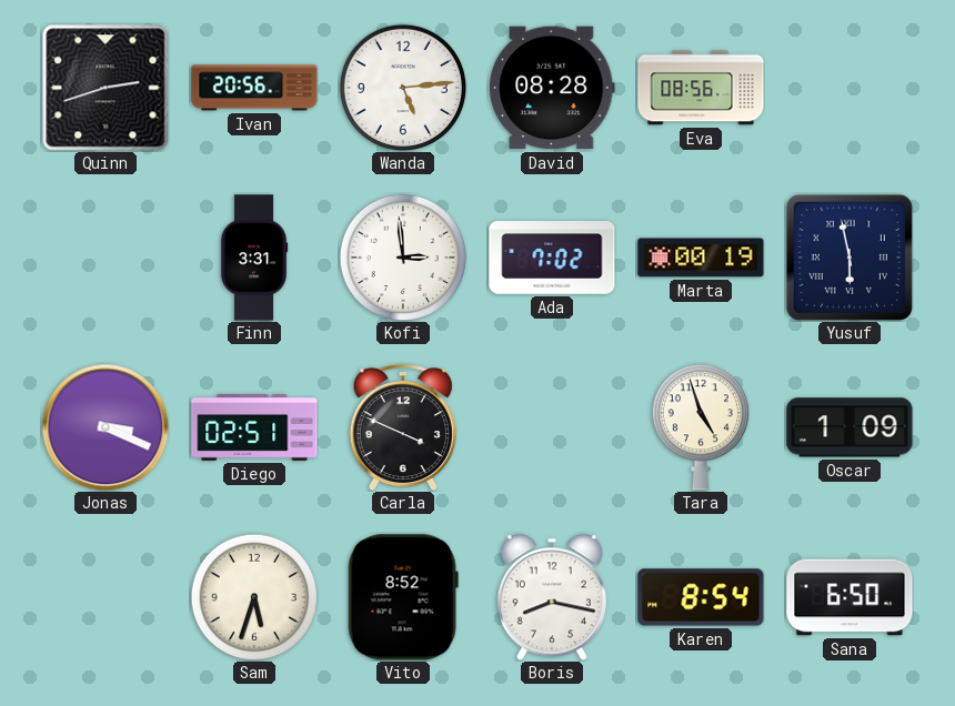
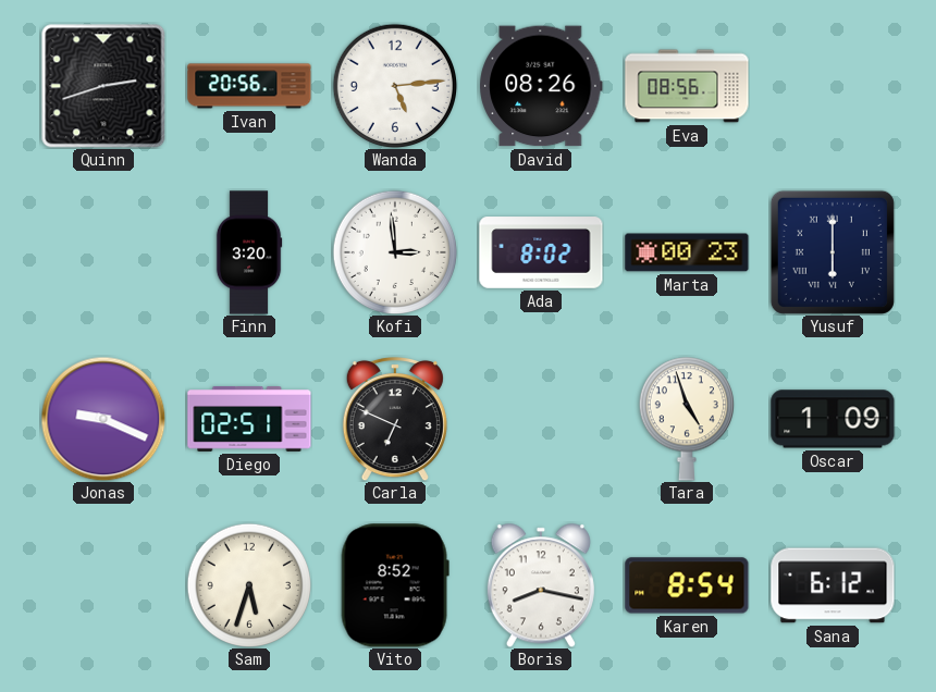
David: 08:28 -> 08:26 (541, 86)
Finn: 3:31 -> 3:20 (249, 252)
Ada: 7:02 -> 8:02 (541, 252)
Marta: 00:19 -> 00:23 (687, 252)
Yusuf: 5:58 -> 6:00 (833, 252)
Jonas: 3:19 -> 9:19 (103, 419)
Carla: 3:49 -> 6:49 (395, 419)
Sana: 6:50 -> 6:12 (833, 585)
